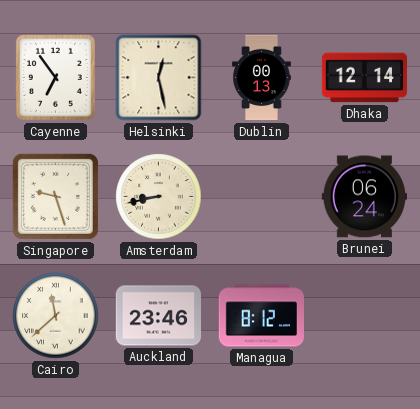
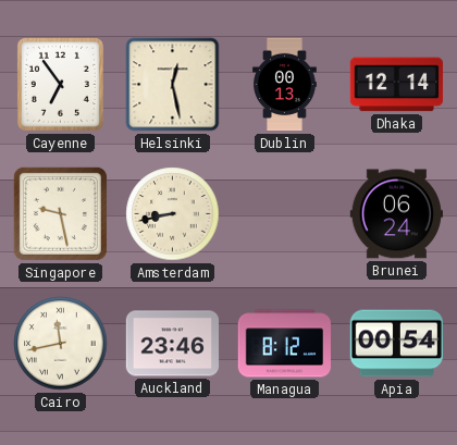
Singapore: 9:27 -> 9:28 (60, 213)
Cairo: 11:38 -> 11:43 (61, 344)
Apia: none -> 00:54 (397, 344)
